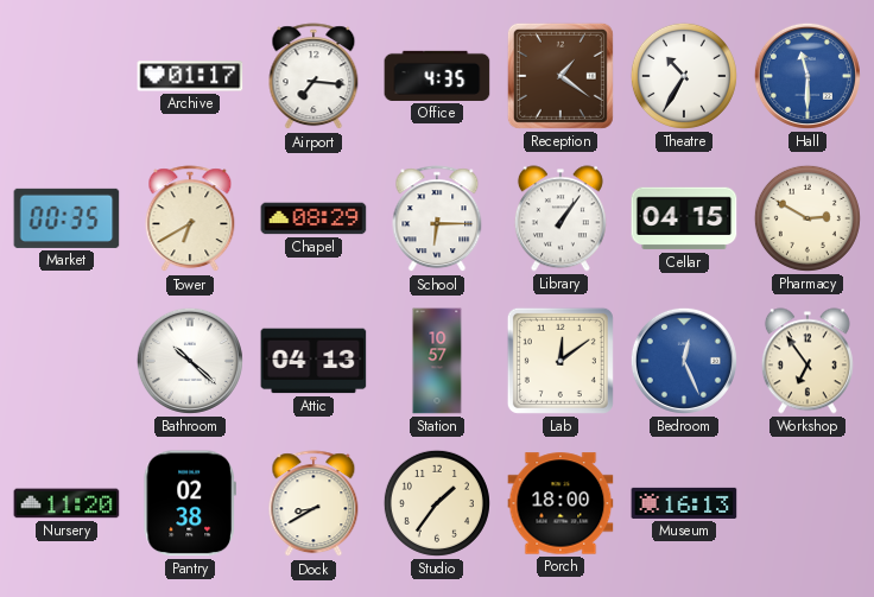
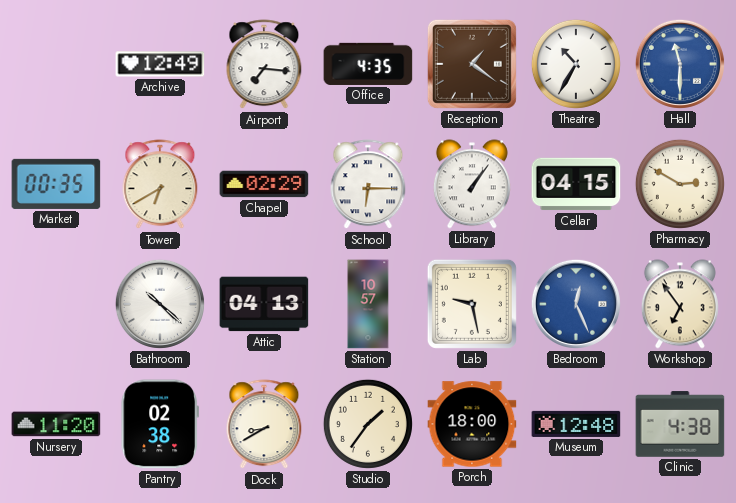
Archive: 01:17 -> 12:49 (160, 64)
Chapel: 08:29 -> 02:29 (264, 184)
Lab: 12:09 -> 9:28 (472, 304)
Museum: 16:13 -> 12:48 (576, 424)
Clinic: none -> 4:38 (680, 424)
